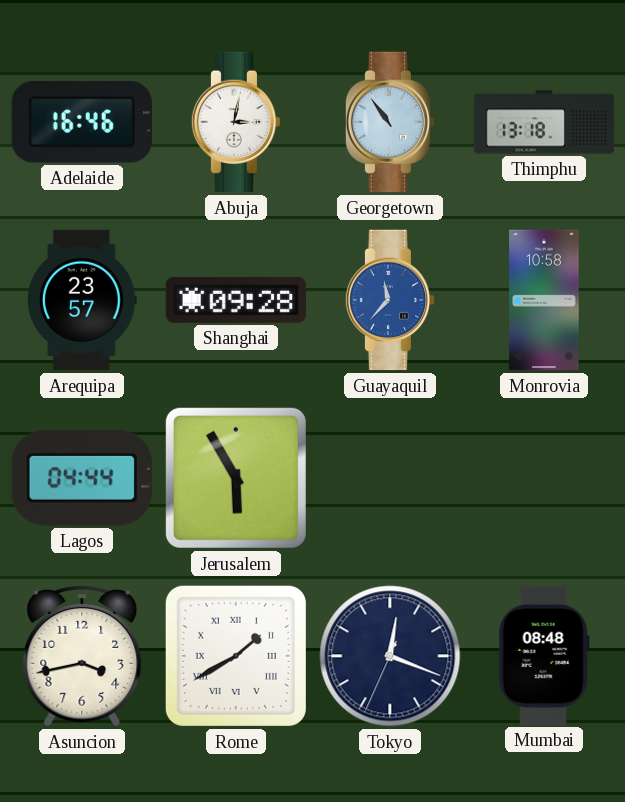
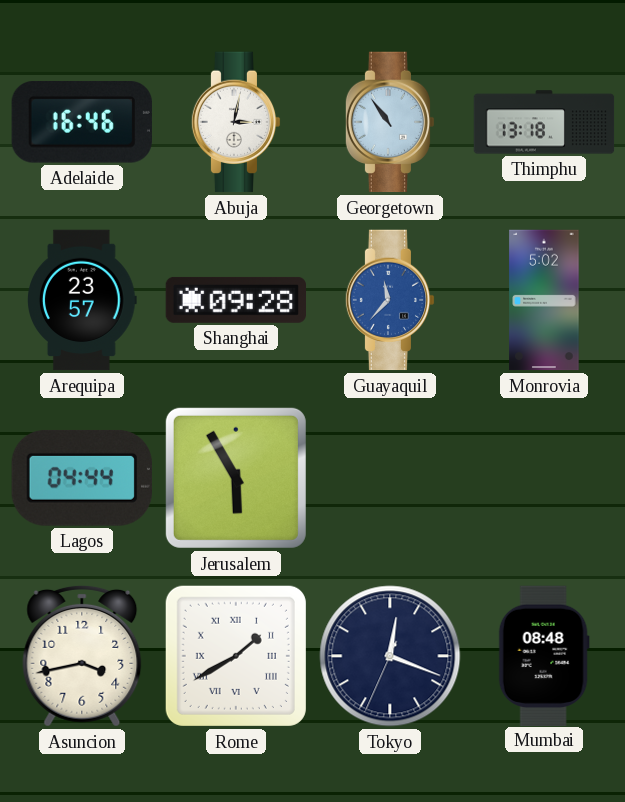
Monrovia: 10:58 -> 5:02 (544, 300)
